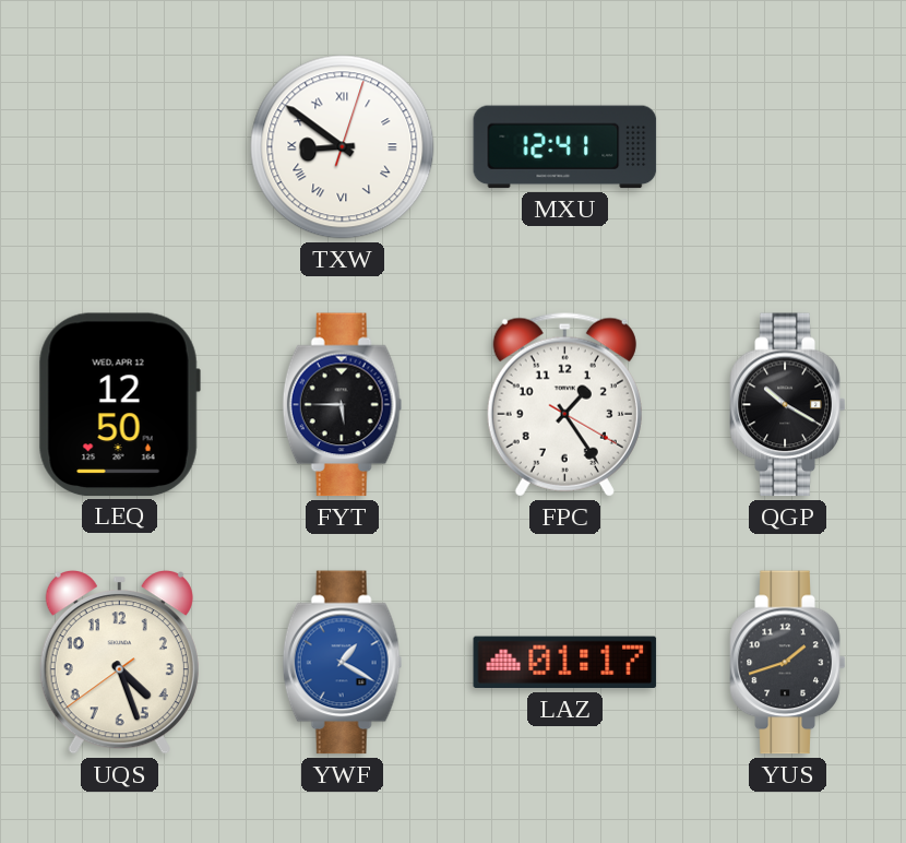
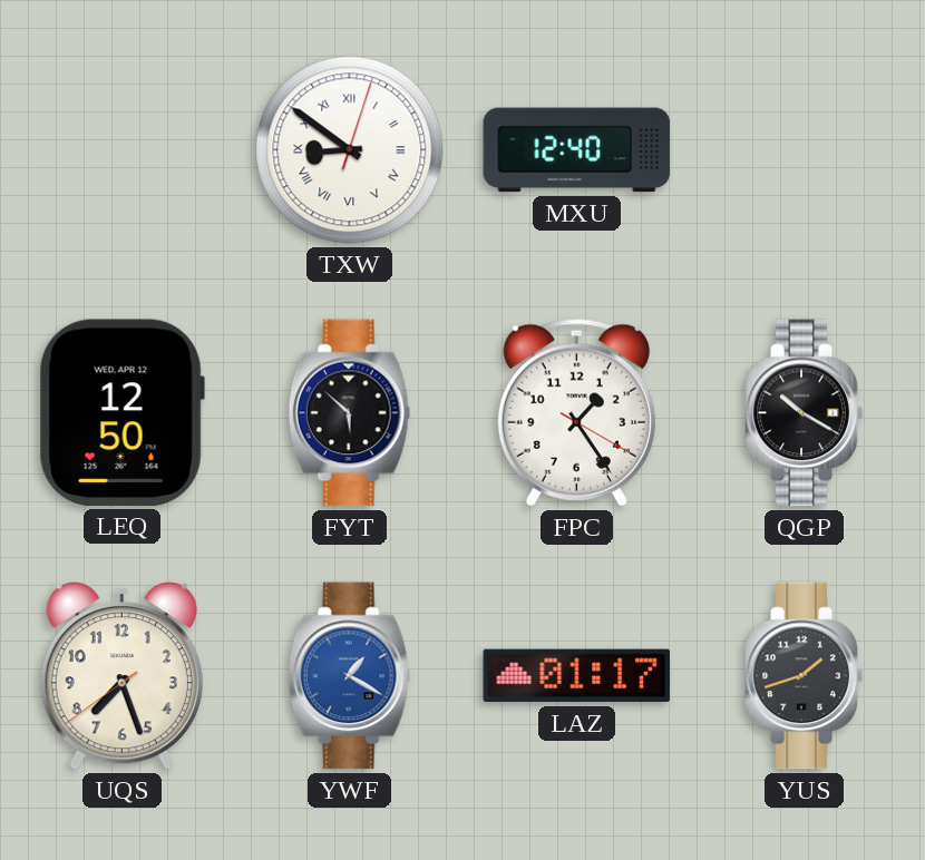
MXU: 12:41 -> 12:40 (577, 150)
FYT: 5:45 -> 5:52 (350, 413)
UQS: 4:26 -> 7:26 (121, 676)
